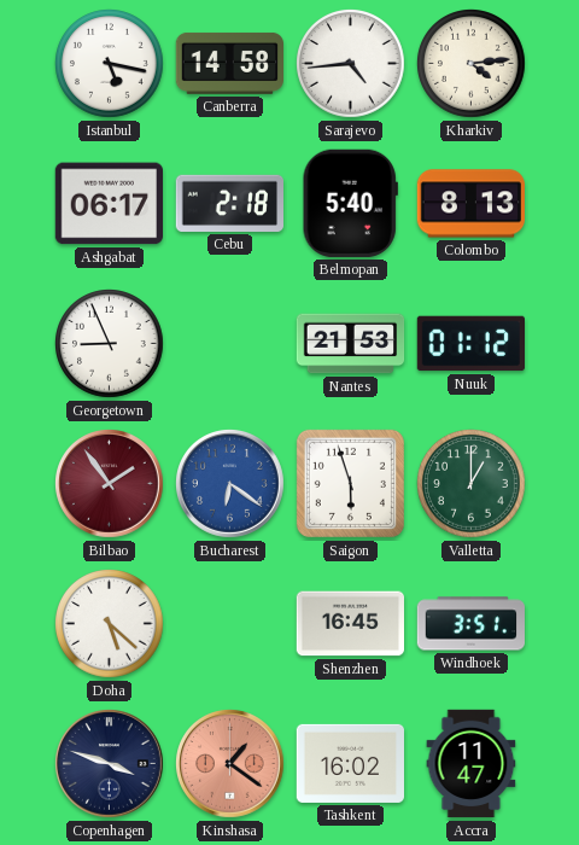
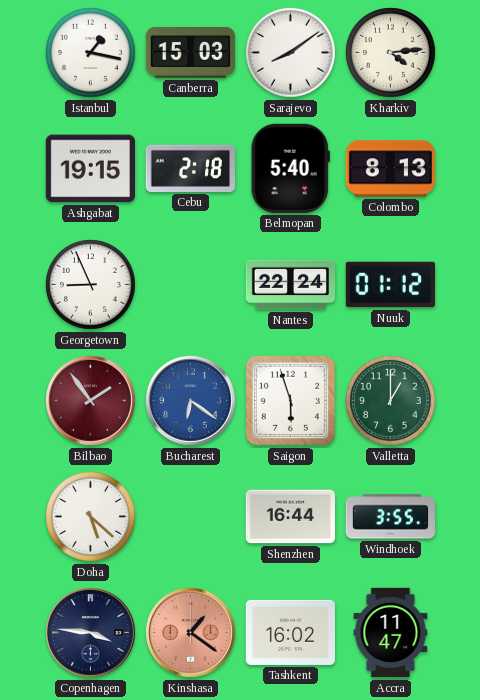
Istanbul: 5:17 -> 1:17 (91, 53)
Canberra: 14:58 -> 15:03 (190, 52)
Sarajevo: 4:44 -> 8:09 (291, 53)
Ashgabat: 06:17 -> 19:15 (90, 169)
Nantes: 21:53 -> 22:24 (291, 285)
Shenzhen: 16:45 -> 16:44 (290, 517)
Windhoek: 3:51 -> 3:55 (390, 517)
Copenhagen: 3:48 -> 3:46 (91, 633)
